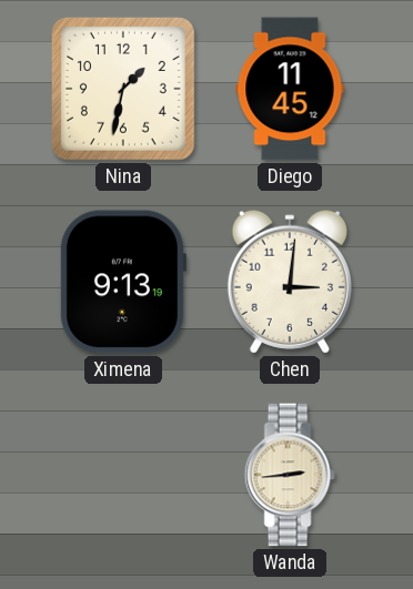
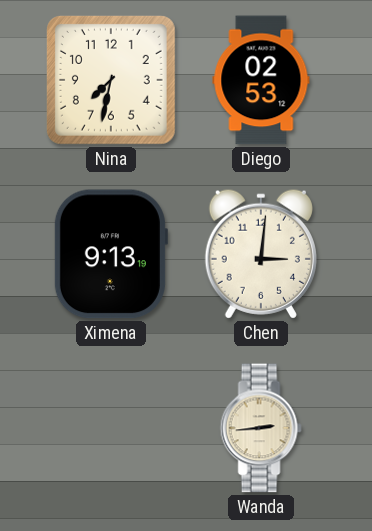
Nina: 1:32 -> 7:32 (111, 80)
Diego: 11:45 -> 02:53 (261, 80)
